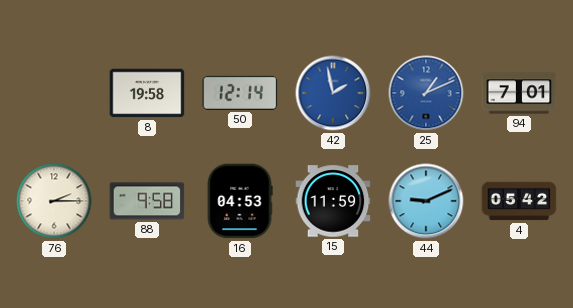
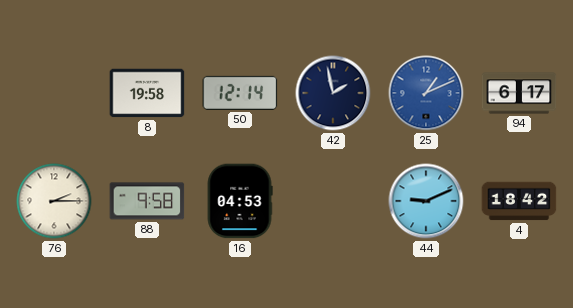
42 dial: blue -> navy (333, 93)
94: 7:01 -> 6:17 (519, 93)
15: 11:59 -> none (333, 201)
4: 05:42 -> 18:42 (519, 201)
